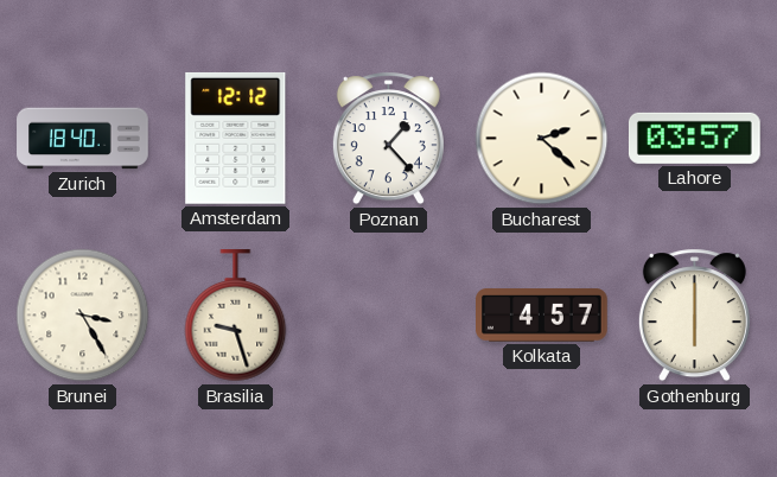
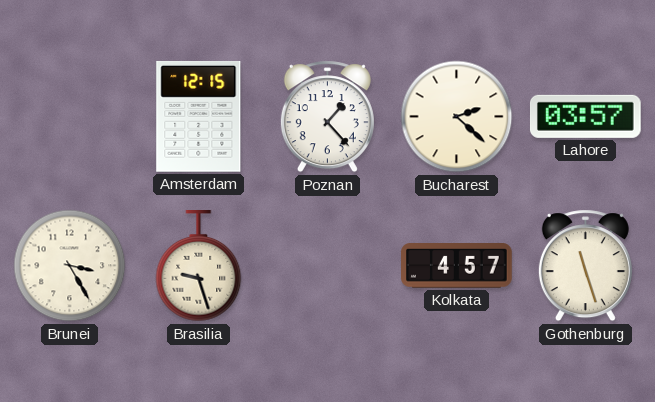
Zurich: 18:40 -> none (83, 139)
Amsterdam: 12:12 -> 12:15 (199, 116)
Gothenburg: 6:00 -> 11:27 (585, 266)
